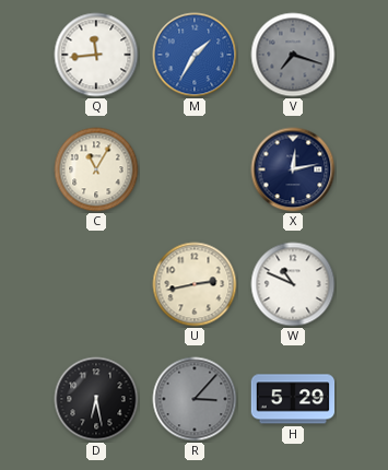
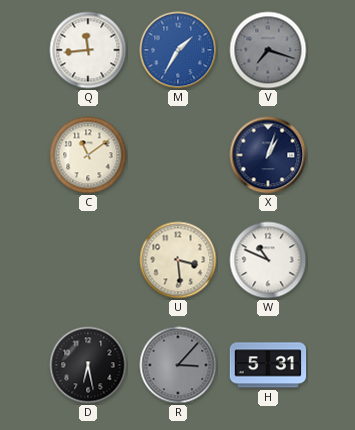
C: 11:05 -> 11:09 (88, 155)
X: 12:13 -> 1:03 (268, 155)
U: 2:43 -> 3:29 (178, 260)
H: 5:29 -> 5:31 (268, 365)
